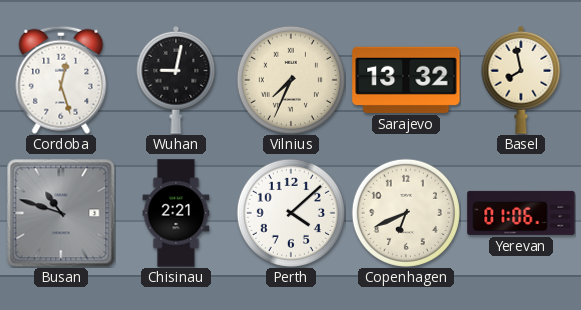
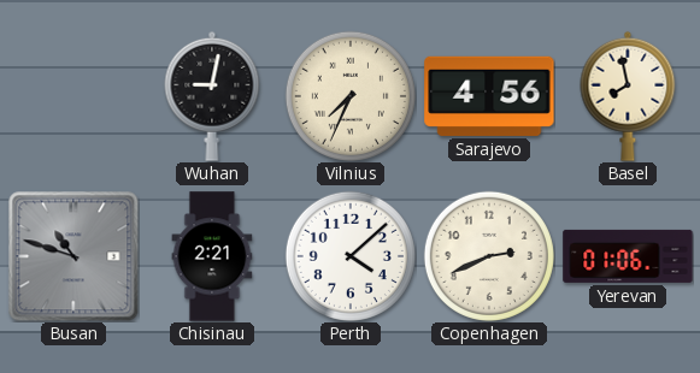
Cordoba: 12:27 -> none (61, 80)
Sarajevo: 13:32 -> 4:56 (489, 96)
Copenhagen: 6:41 -> 2:41 (489, 256)
